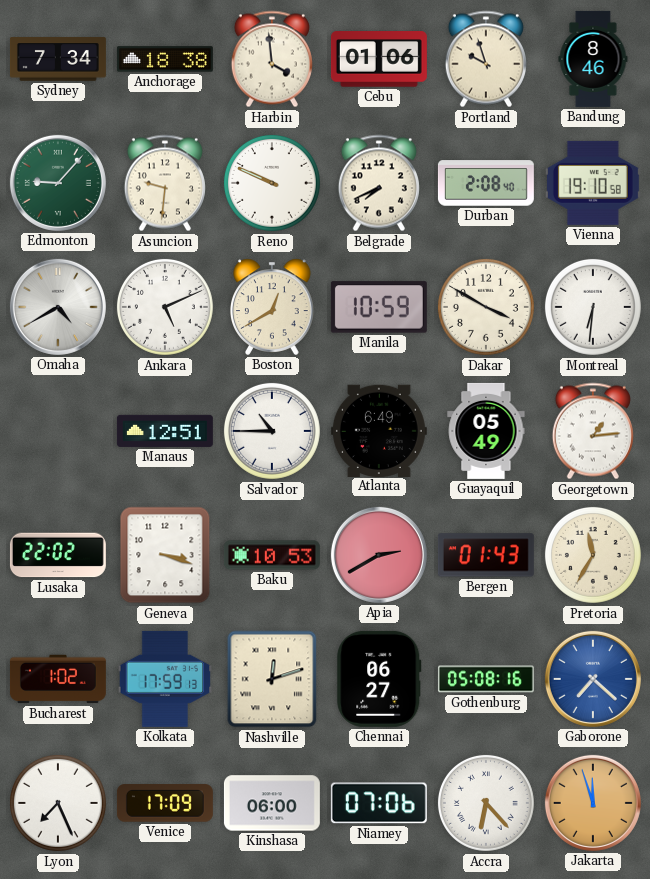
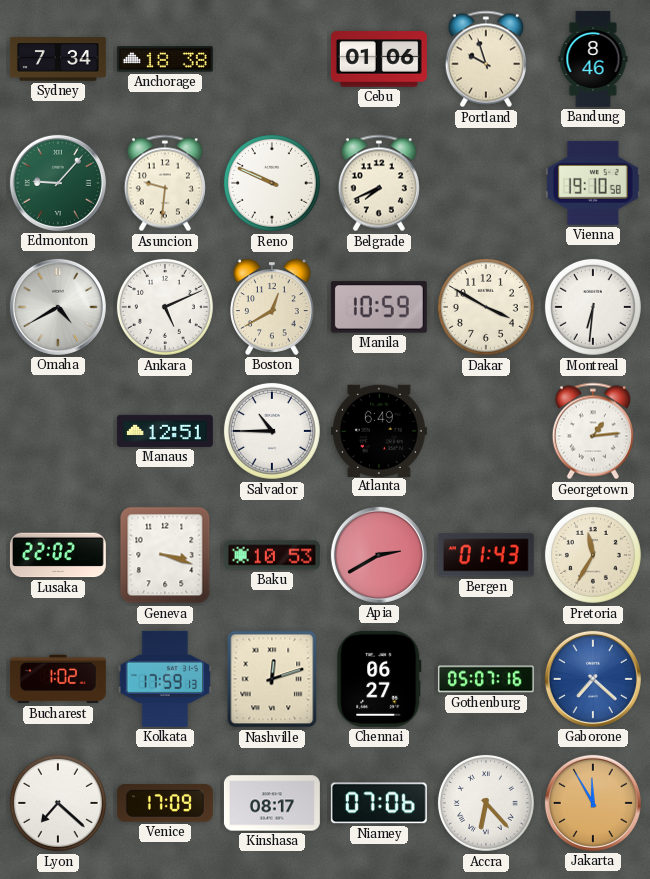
Harbin: 3:59 -> none (272, 59)
Durban: 2:08 -> none (486, 183)
Guayaquil: 05:49 -> none (486, 431)
Gothenburg: 05:08 -> 05:07 (486, 679)
Lyon: 7:26 -> 7:22 (58, 803)
Kinshasa: 06:00 -> 08:17 (272, 803)
Jakarta: 11:57 -> 11:55 (593, 803)
